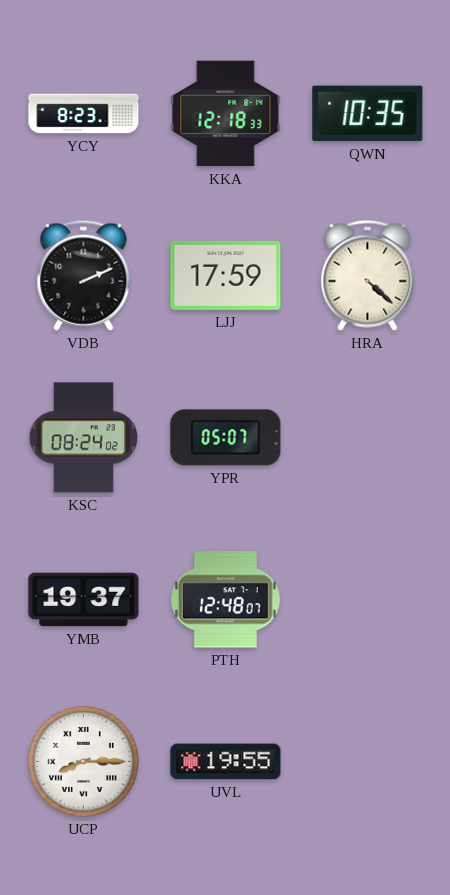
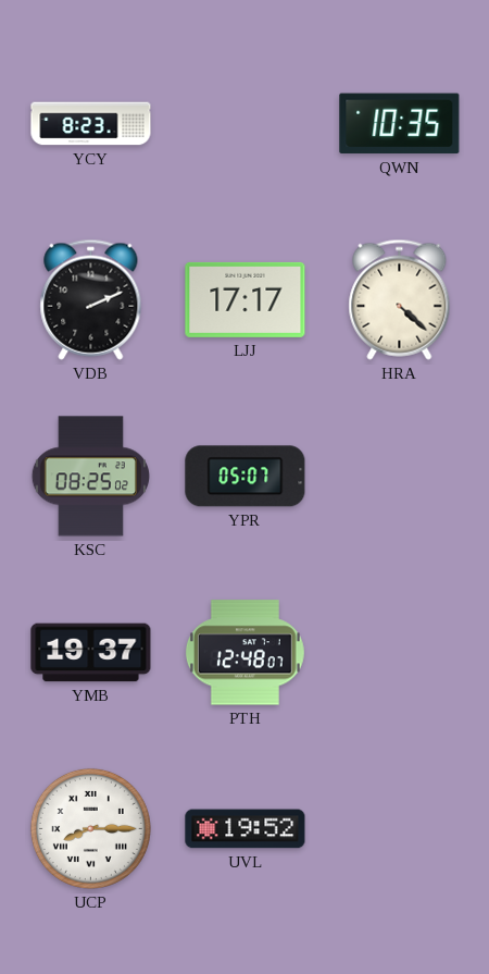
KKA: 12:18 -> none (226, 114)
LJJ: 17:59 -> 17:17 (246, 299)
KSC: 08:24 -> 08:25 (90, 477)
UVL: 19:55 -> 19:52 (246, 829)
